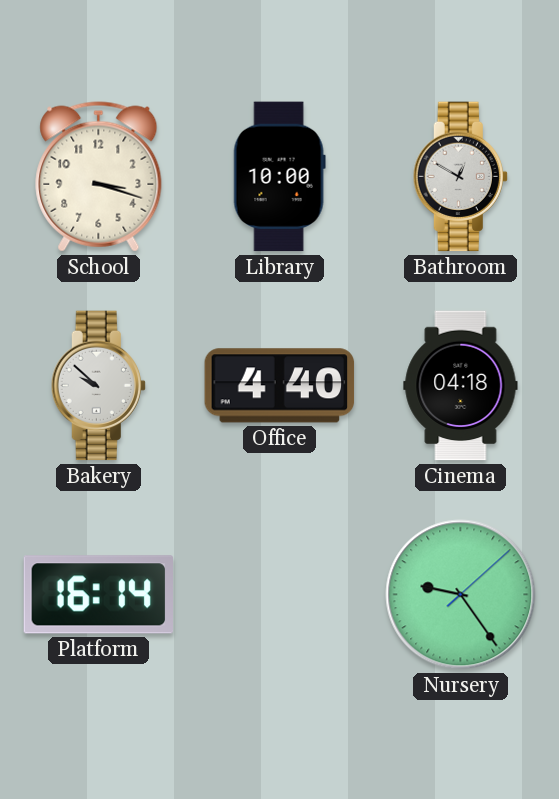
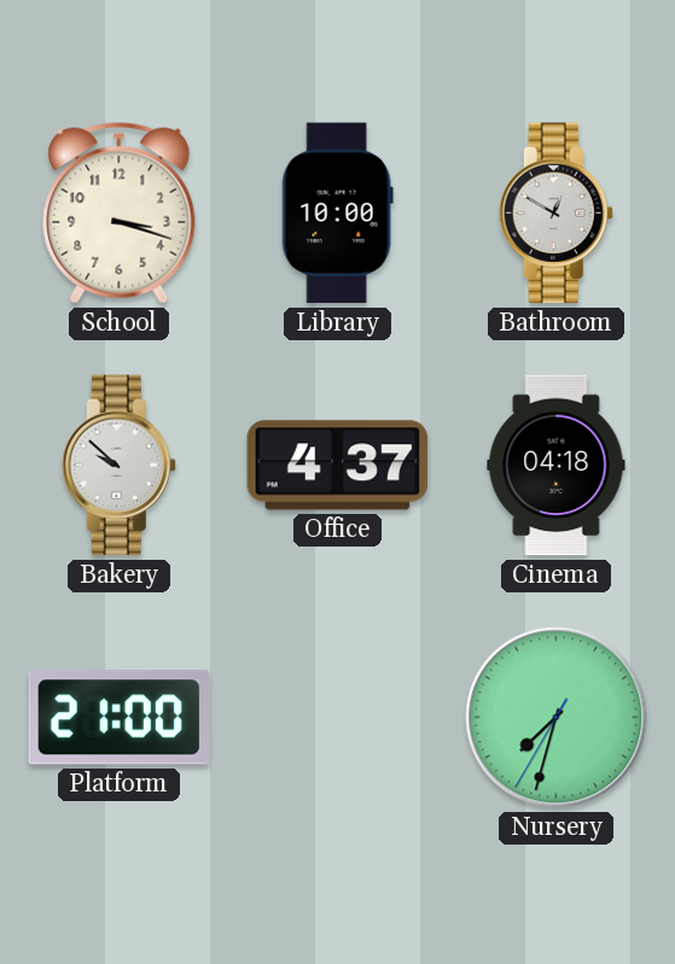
Office: 4:40 -> 4:37 (338, 466)
Platform: 16:14 -> 21:00 (120, 718)
Nursery: 9:24 -> 7:32 (557, 718)
